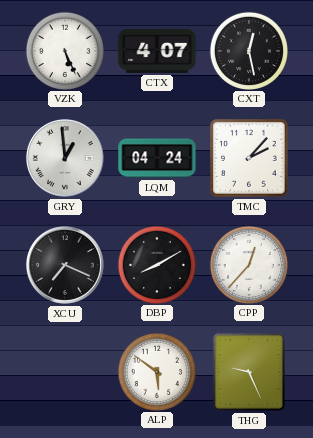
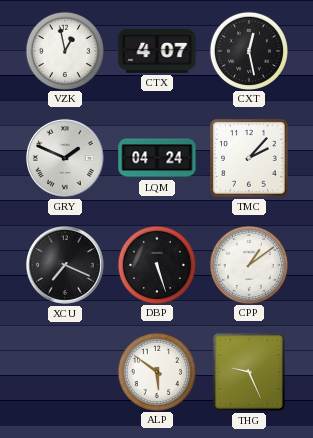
VZK: 5:26 -> 12:58 (64, 50)
GRY: 12:59 -> 1:49 (65, 158)
DBP: 8:10 -> 5:27 (156, 264)
CPP: 12:37 -> 1:09 (248, 264)
